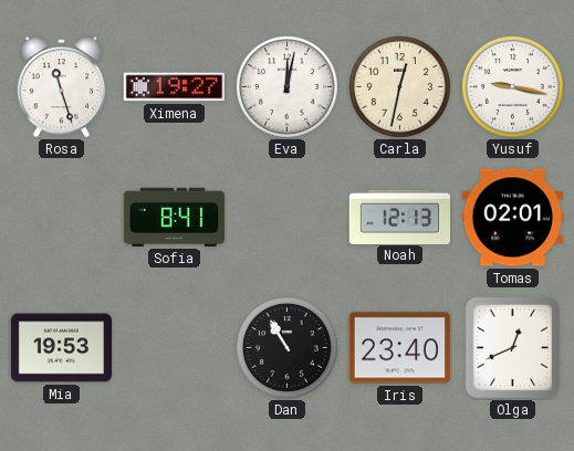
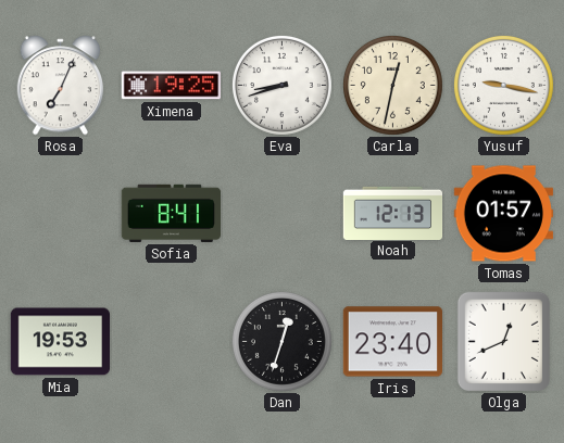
Rosa: 11:27 -> 7:04 (61, 86)
Ximena: 19:27 -> 19:25 (171, 86)
Eva: 12:02 -> 8:42 (281, 85)
Tomas: 02:01 -> 01:57 (503, 214)
Dan: 10:55 -> 12:33 (281, 341)
